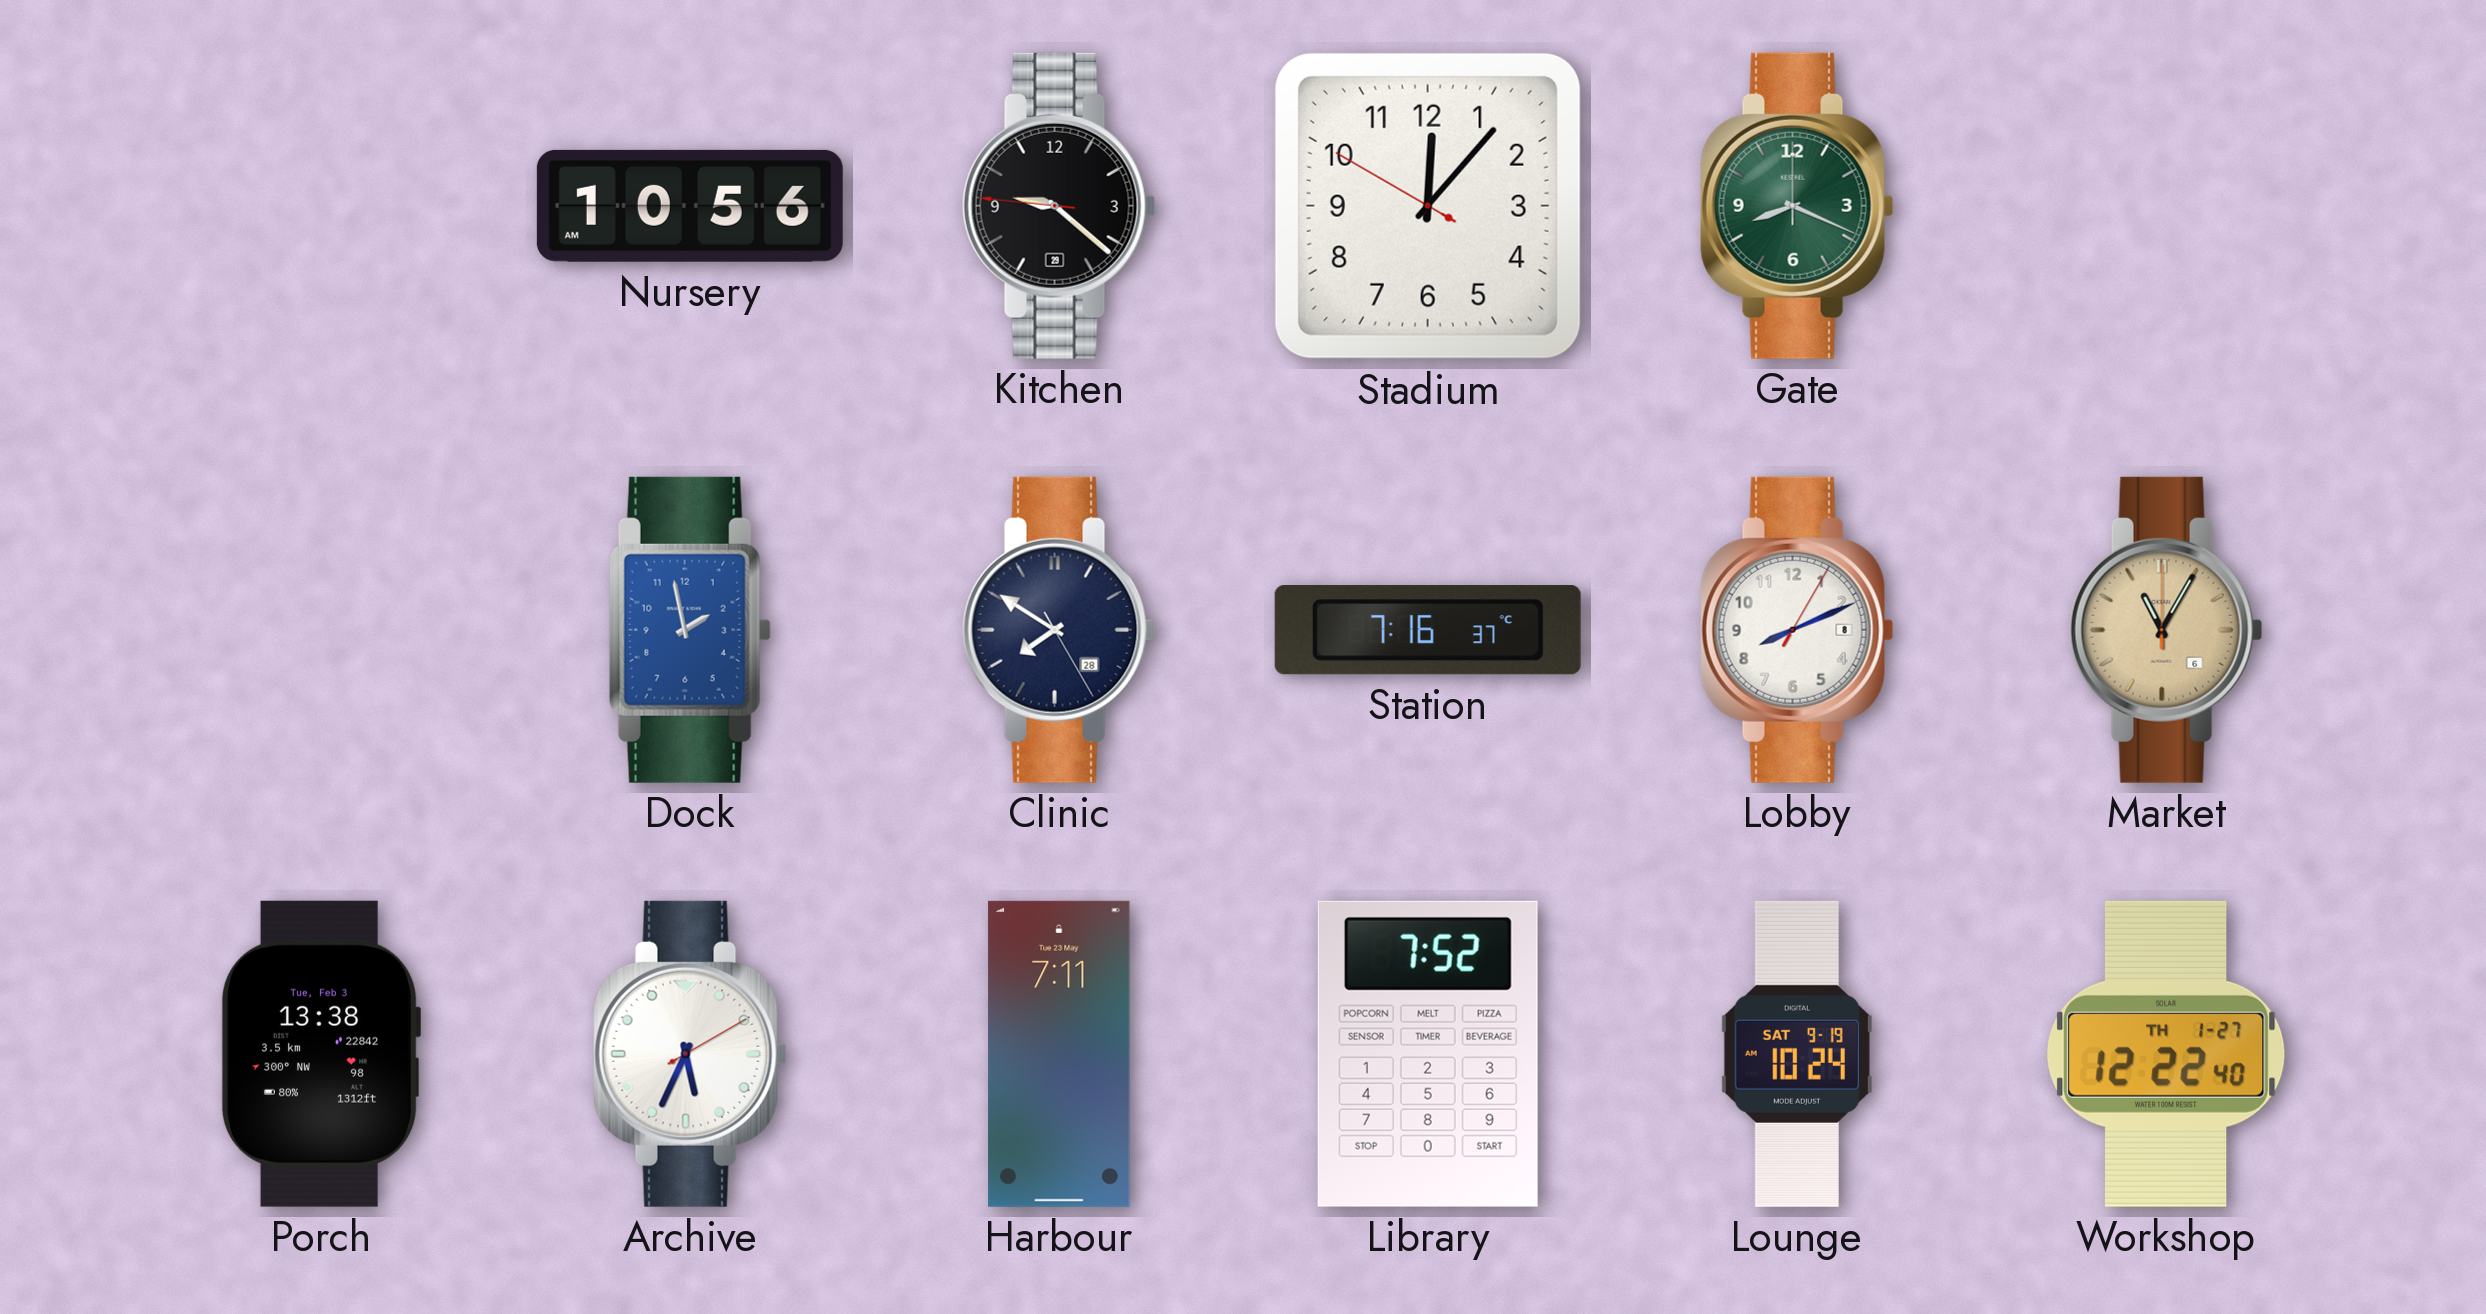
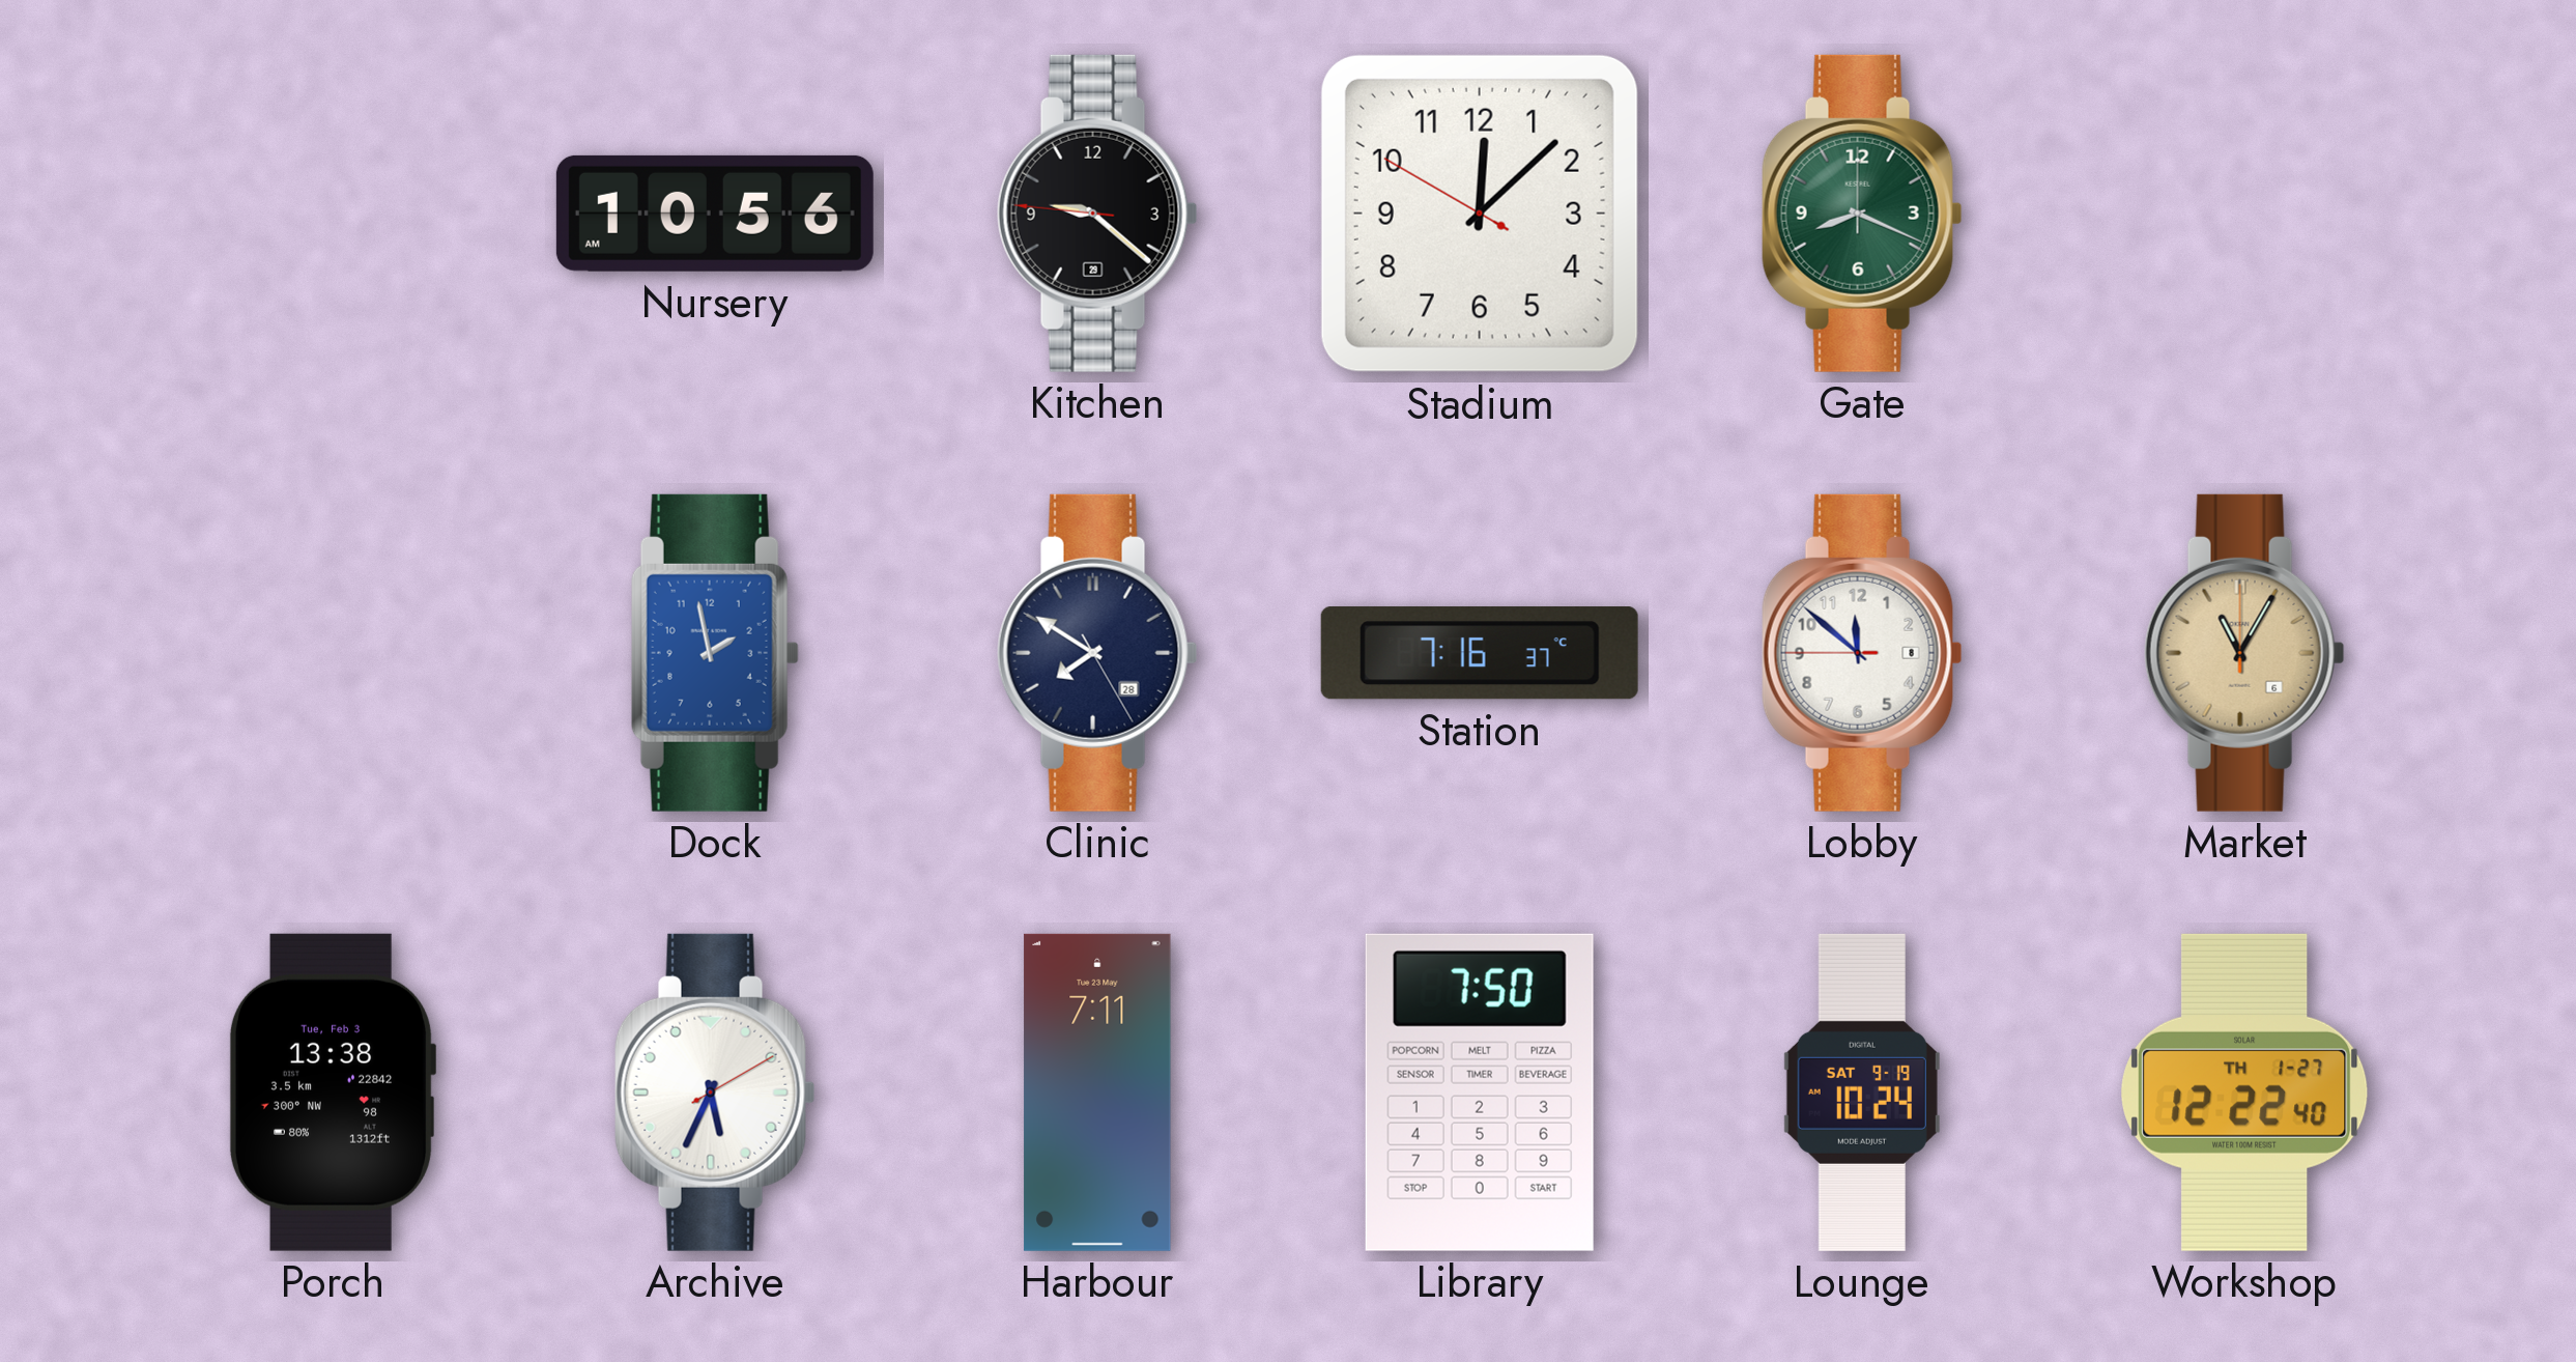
Stadium: 12:06 -> 12:07 (1480, 214)
Lobby: 8:11 -> 11:51 (1862, 653)
Library: 7:52 -> 7:50 (1480, 1093)
